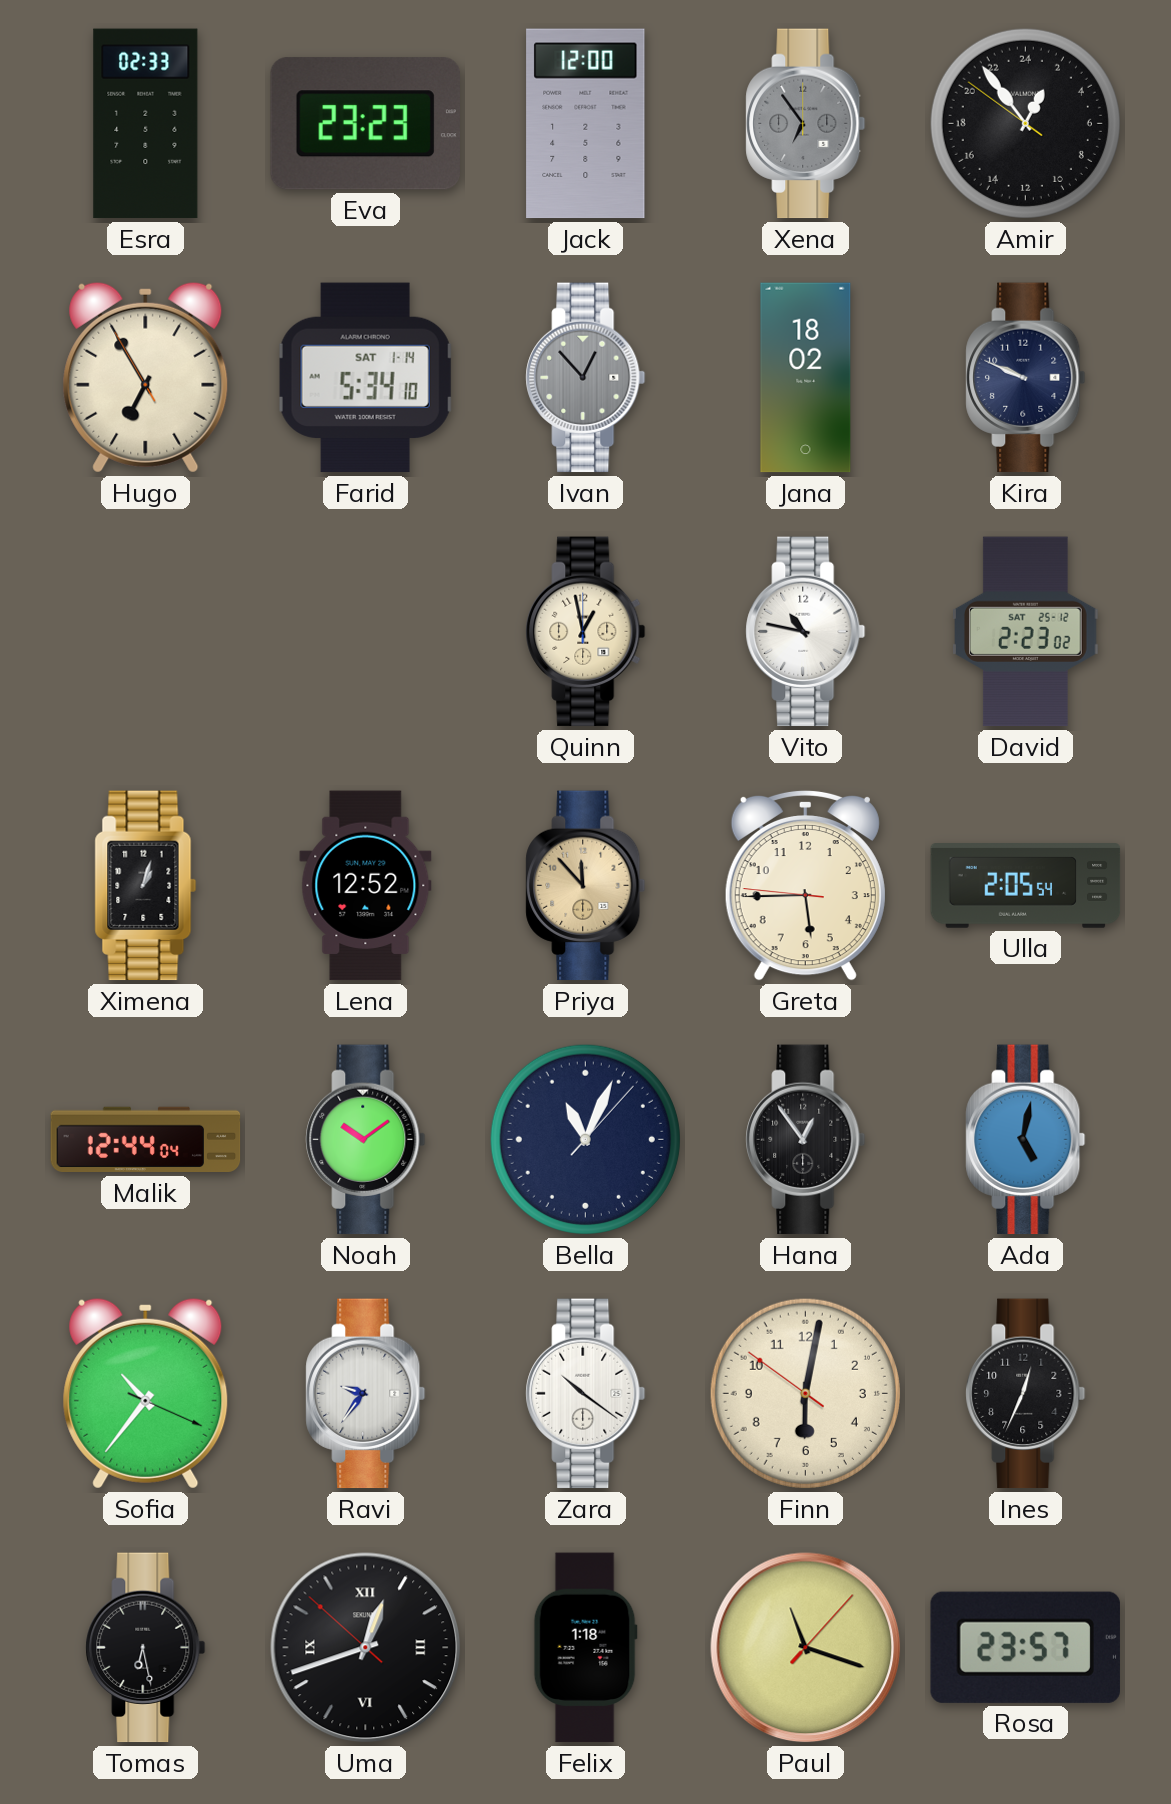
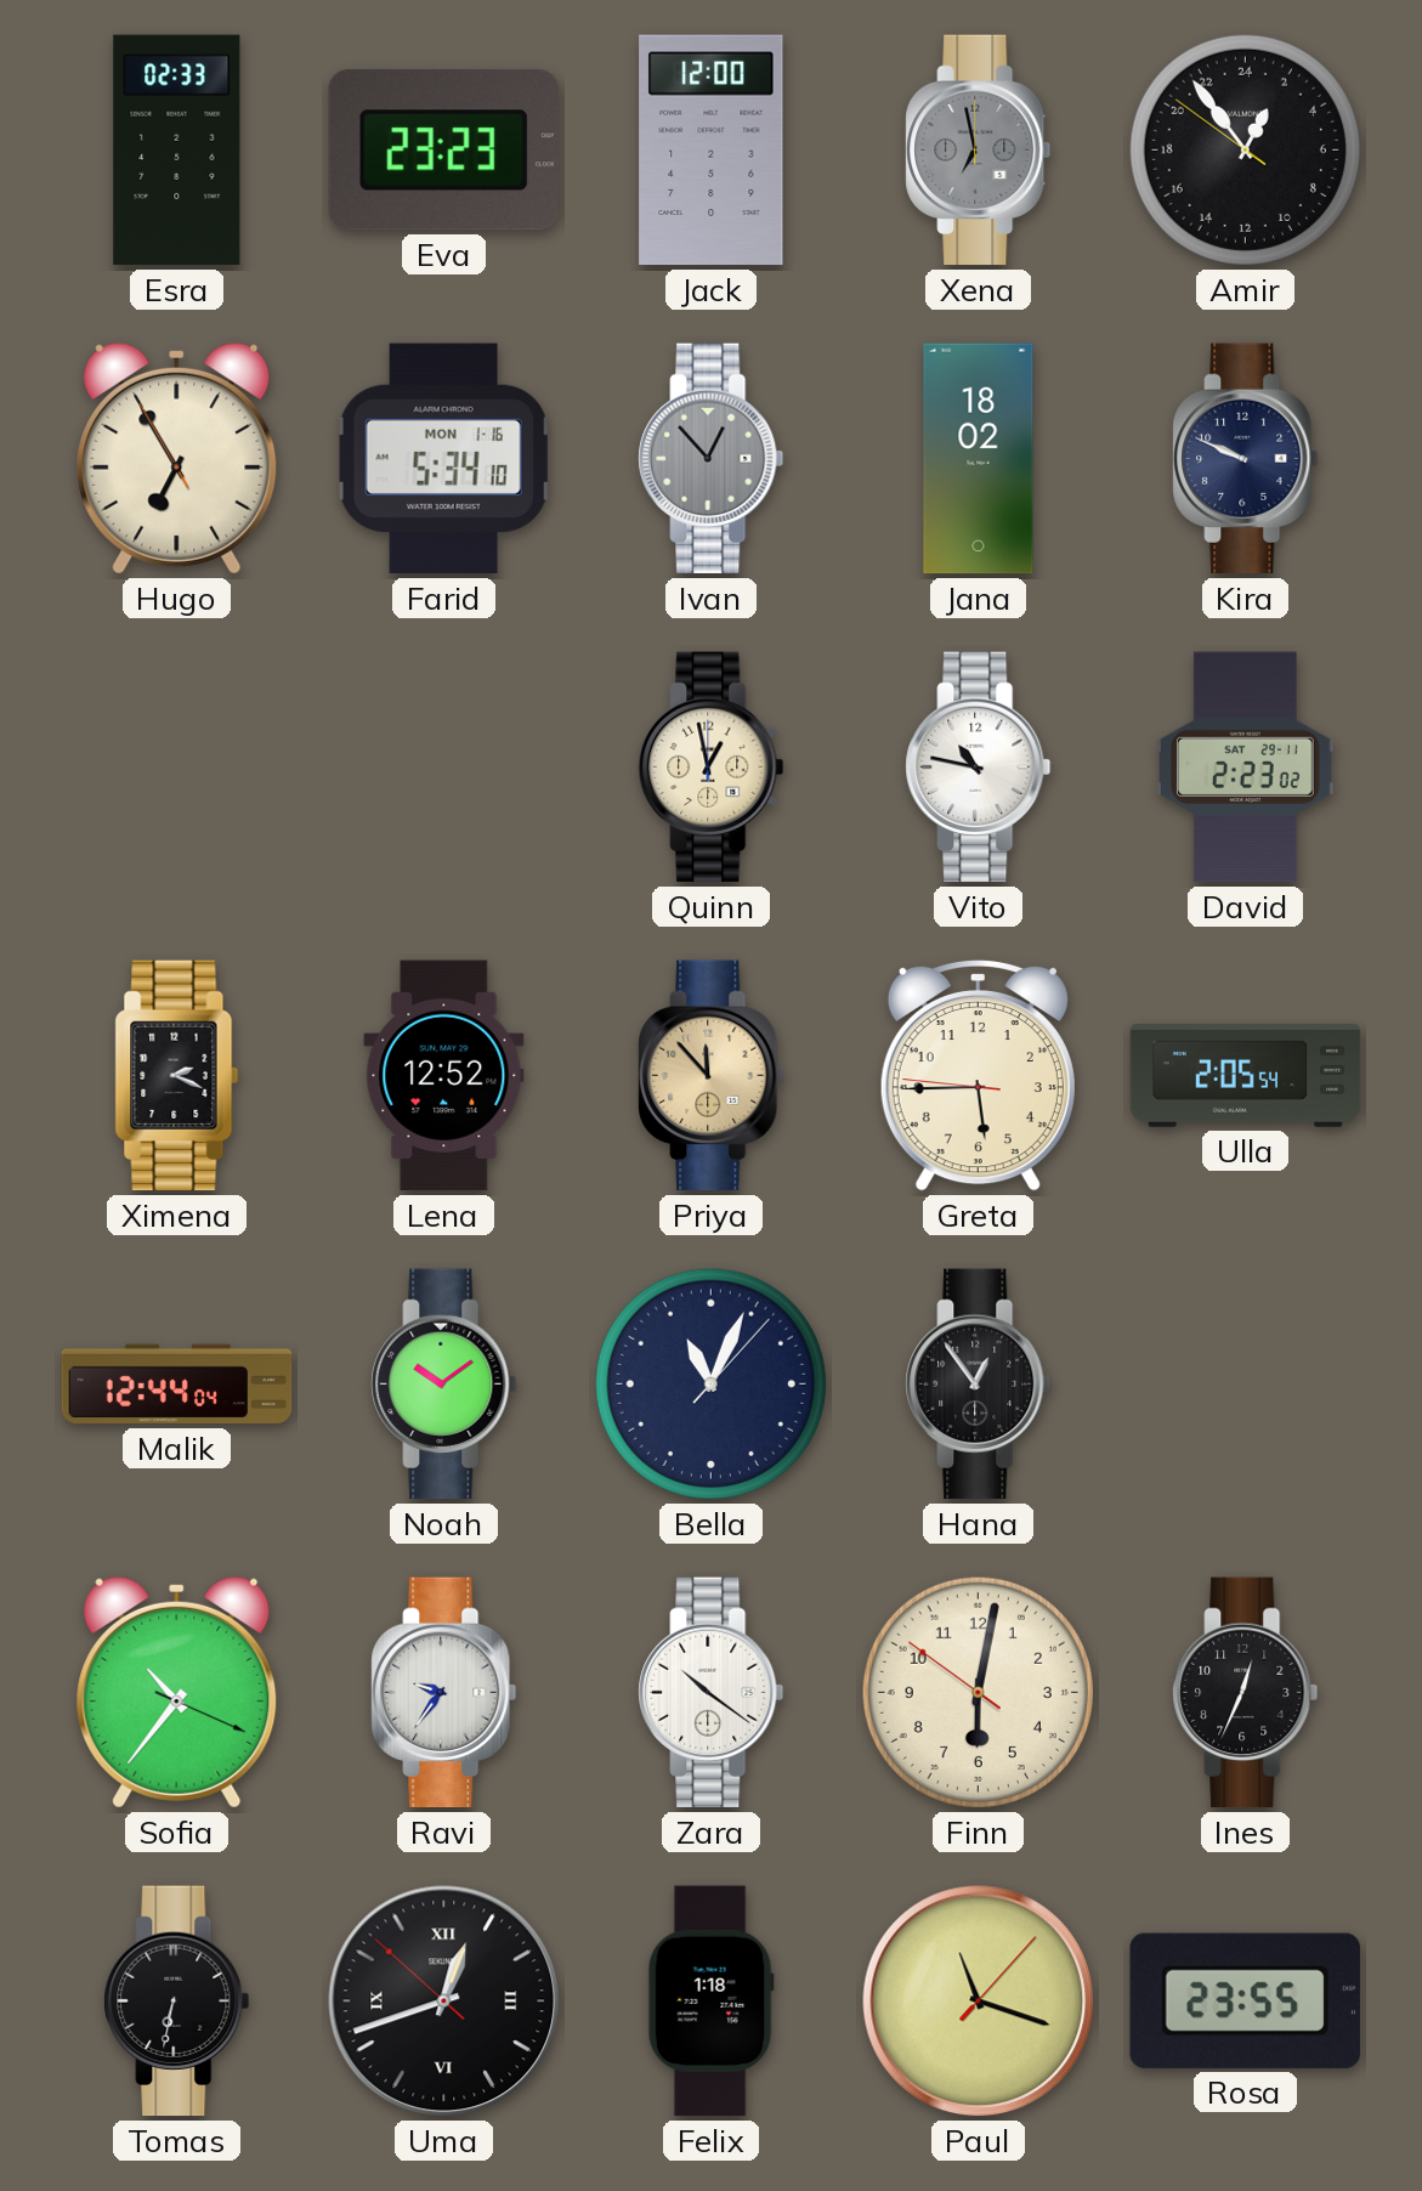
Xena: 6:54 -> 6:58 (979, 151)
Farid date: SAT 1-14 -> MON 1-16 (443, 459)
David date: SAT 25-12 -> SAT 29-11 (1246, 768)
Ximena: 1:03 -> 2:19 (177, 1076)
Ada: 5:02 -> none (1026, 1140)
Tomas: 6:28 -> 6:32 (177, 2002)
Rosa: 23:57 -> 23:55 (1245, 2000)
